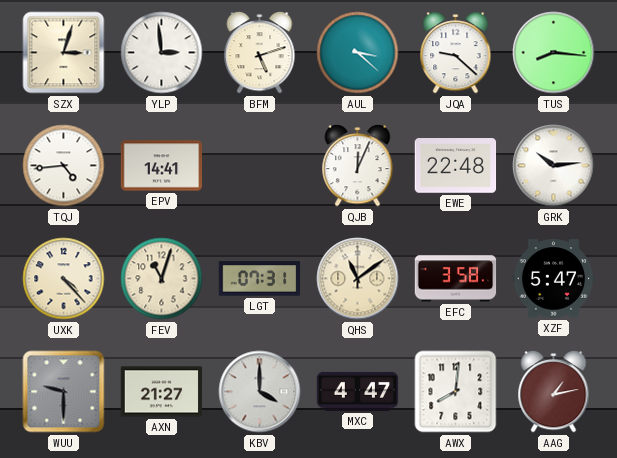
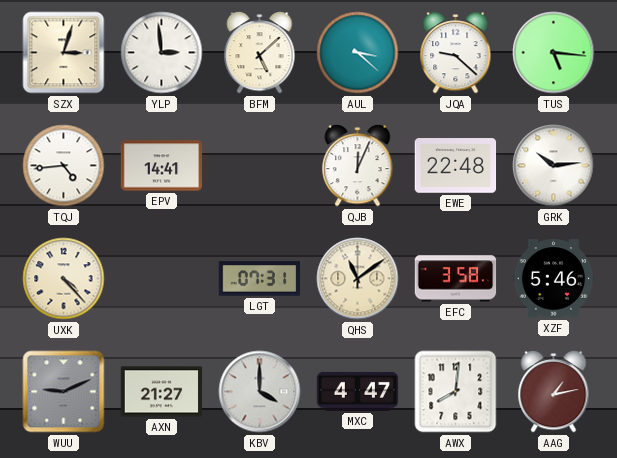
BFM: 5:12 -> 5:08 (260, 53)
TUS: 8:16 -> 5:16 (554, 53)
FEV: 11:03 -> none (162, 279)
XZF: 5:47 -> 5:46 (554, 279)
WUU: 9:30 -> 9:11 (64, 392)
